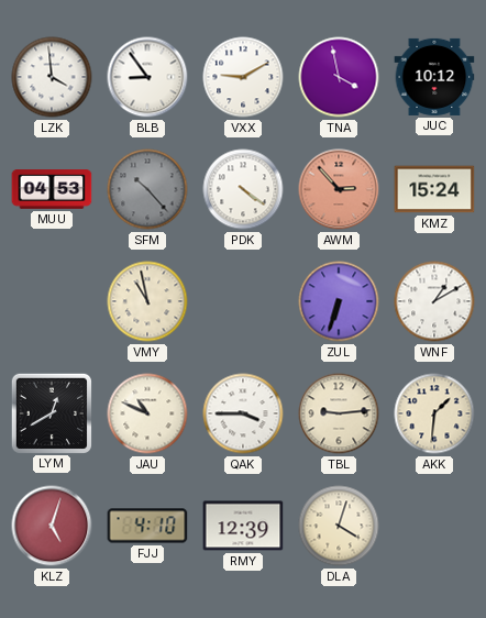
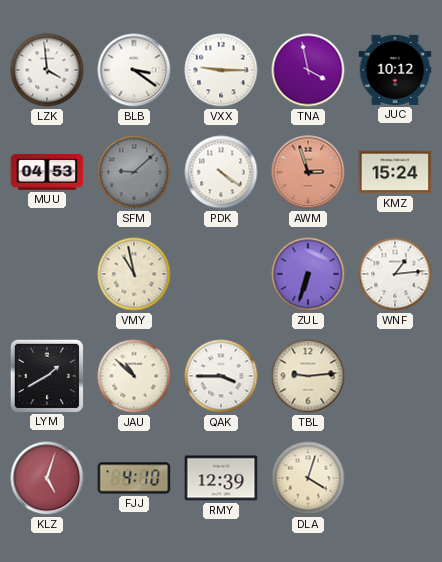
BLB: 8:54 -> 3:21 (134, 70)
VXX: 9:10 -> 9:15 (221, 70)
SFM: 10:23 -> 9:08 (134, 172)
AWM: 2:53 -> 2:57 (308, 172)
WNF: 1:10 -> 1:14 (395, 274)
LYM: 12:40 -> 1:40 (46, 375)
JAU: 10:49 -> 10:52 (134, 376)
AKK: 1:31 -> none (434, 413)
